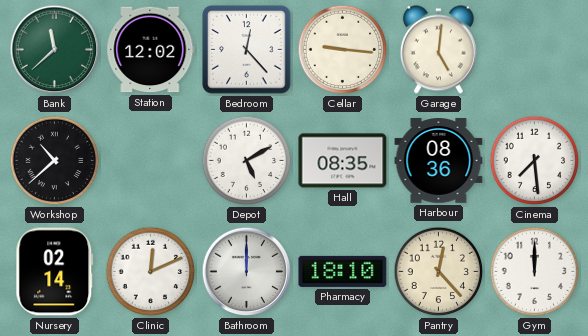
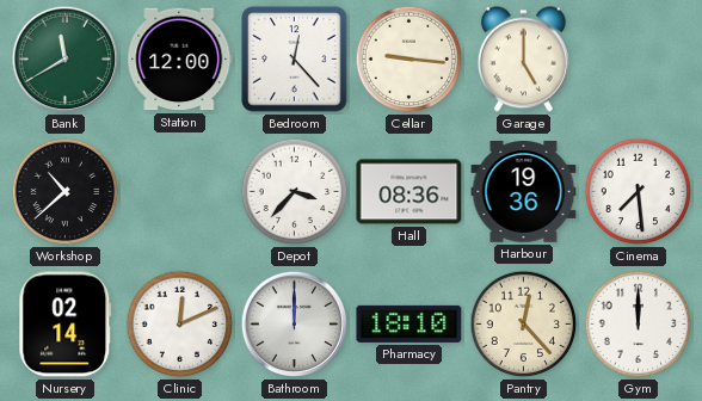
Bank: 11:38 -> 11:40 (66, 60)
Station: 12:02 -> 12:00 (180, 60)
Garage: 5:01 -> 5:00 (523, 60)
Depot: 5:10 -> 3:37 (295, 192)
Hall: 08:35 -> 08:36 (410, 192)
Harbour: 08:36 -> 19:36 (524, 192)
